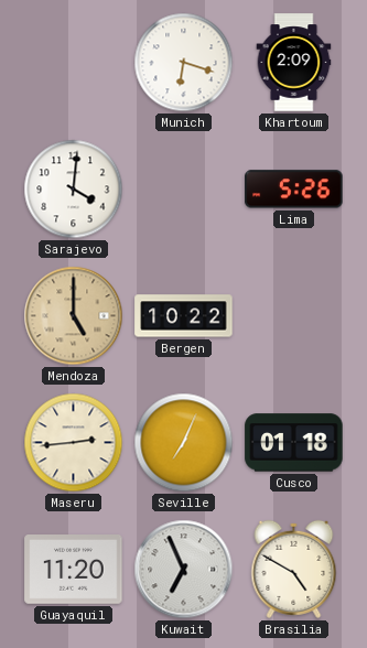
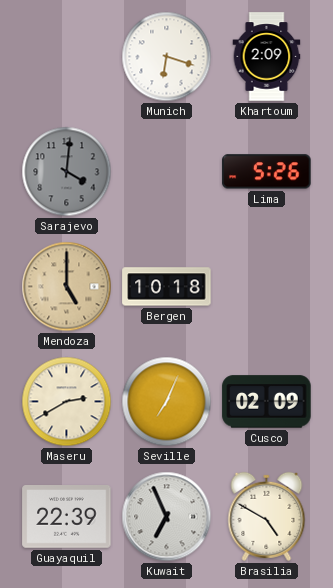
Sarajevo dial: white -> grey (67, 172)
Bergen: 10:22 -> 10:18 (167, 287)
Maseru: 2:44 -> 2:40 (67, 402)
Cusco: 01:18 -> 02:09 (267, 402)
Guayaquil: 11:20 -> 22:39 (67, 517)
